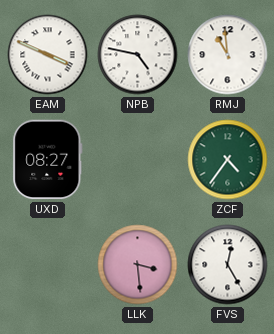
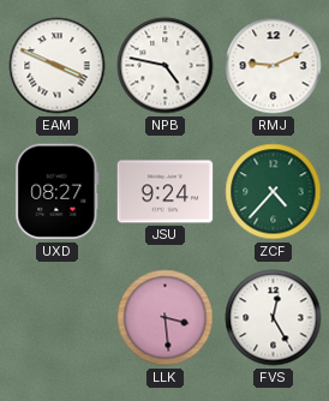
RMJ: 10:59 -> 9:11 (274, 66)
JSU: none -> 9:24 (166, 192)
ZCF: 4:36 -> 4:37 (274, 192)
